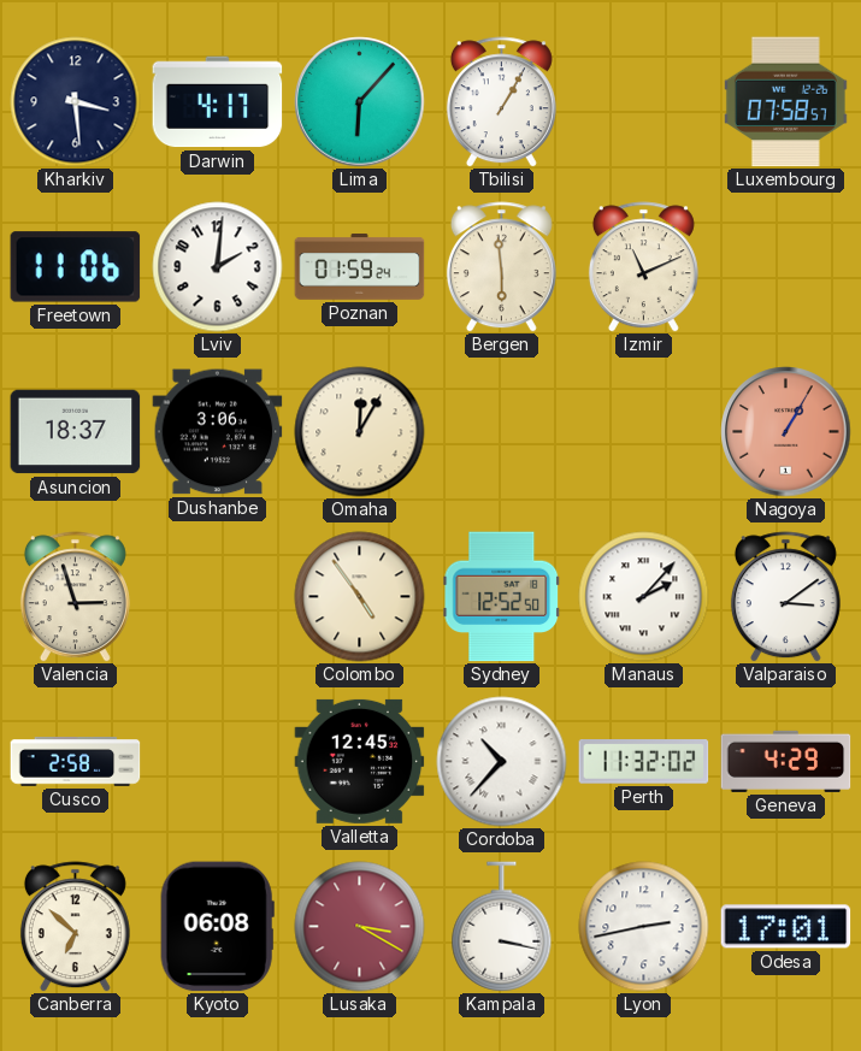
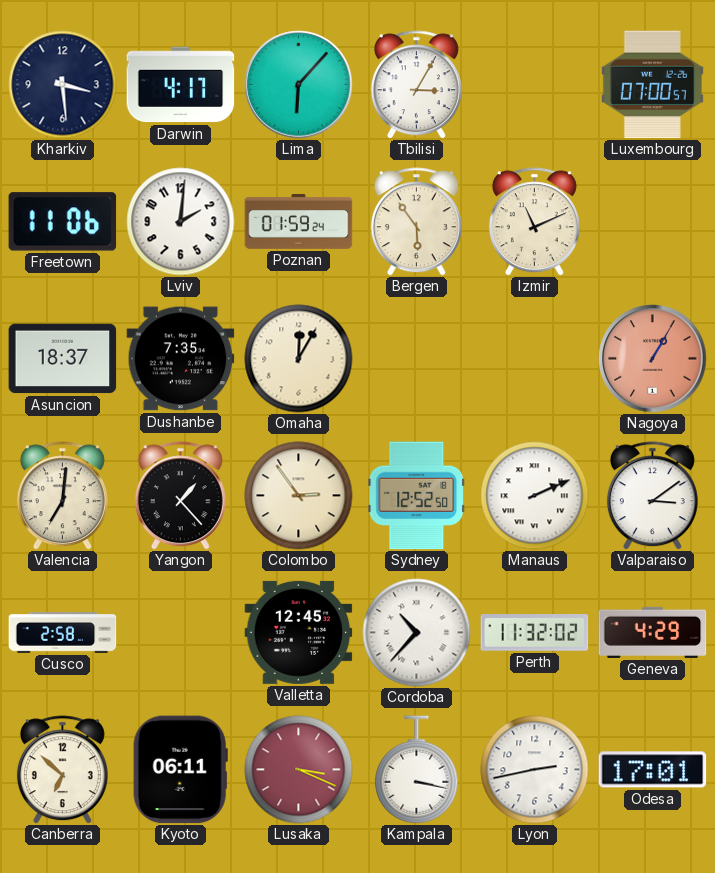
Tbilisi: 1:05 -> 3:05 (416, 85)
Luxembourg: 07:58 -> 07:00 (652, 85)
Bergen: 5:59 -> 5:54 (416, 222)
Dushanbe: 3:06 -> 7:35 (181, 359)
Valencia: 2:57 -> 7:01 (62, 496)
Yangon: none -> 1:23 (180, 496)
Colombo: 4:54 -> 2:54 (299, 496)
Manaus: 2:07 -> 2:11 (535, 496)
Kyoto: 06:08 -> 06:11 (180, 770)
Lusaka: 3:20 -> 3:19 (299, 770)
